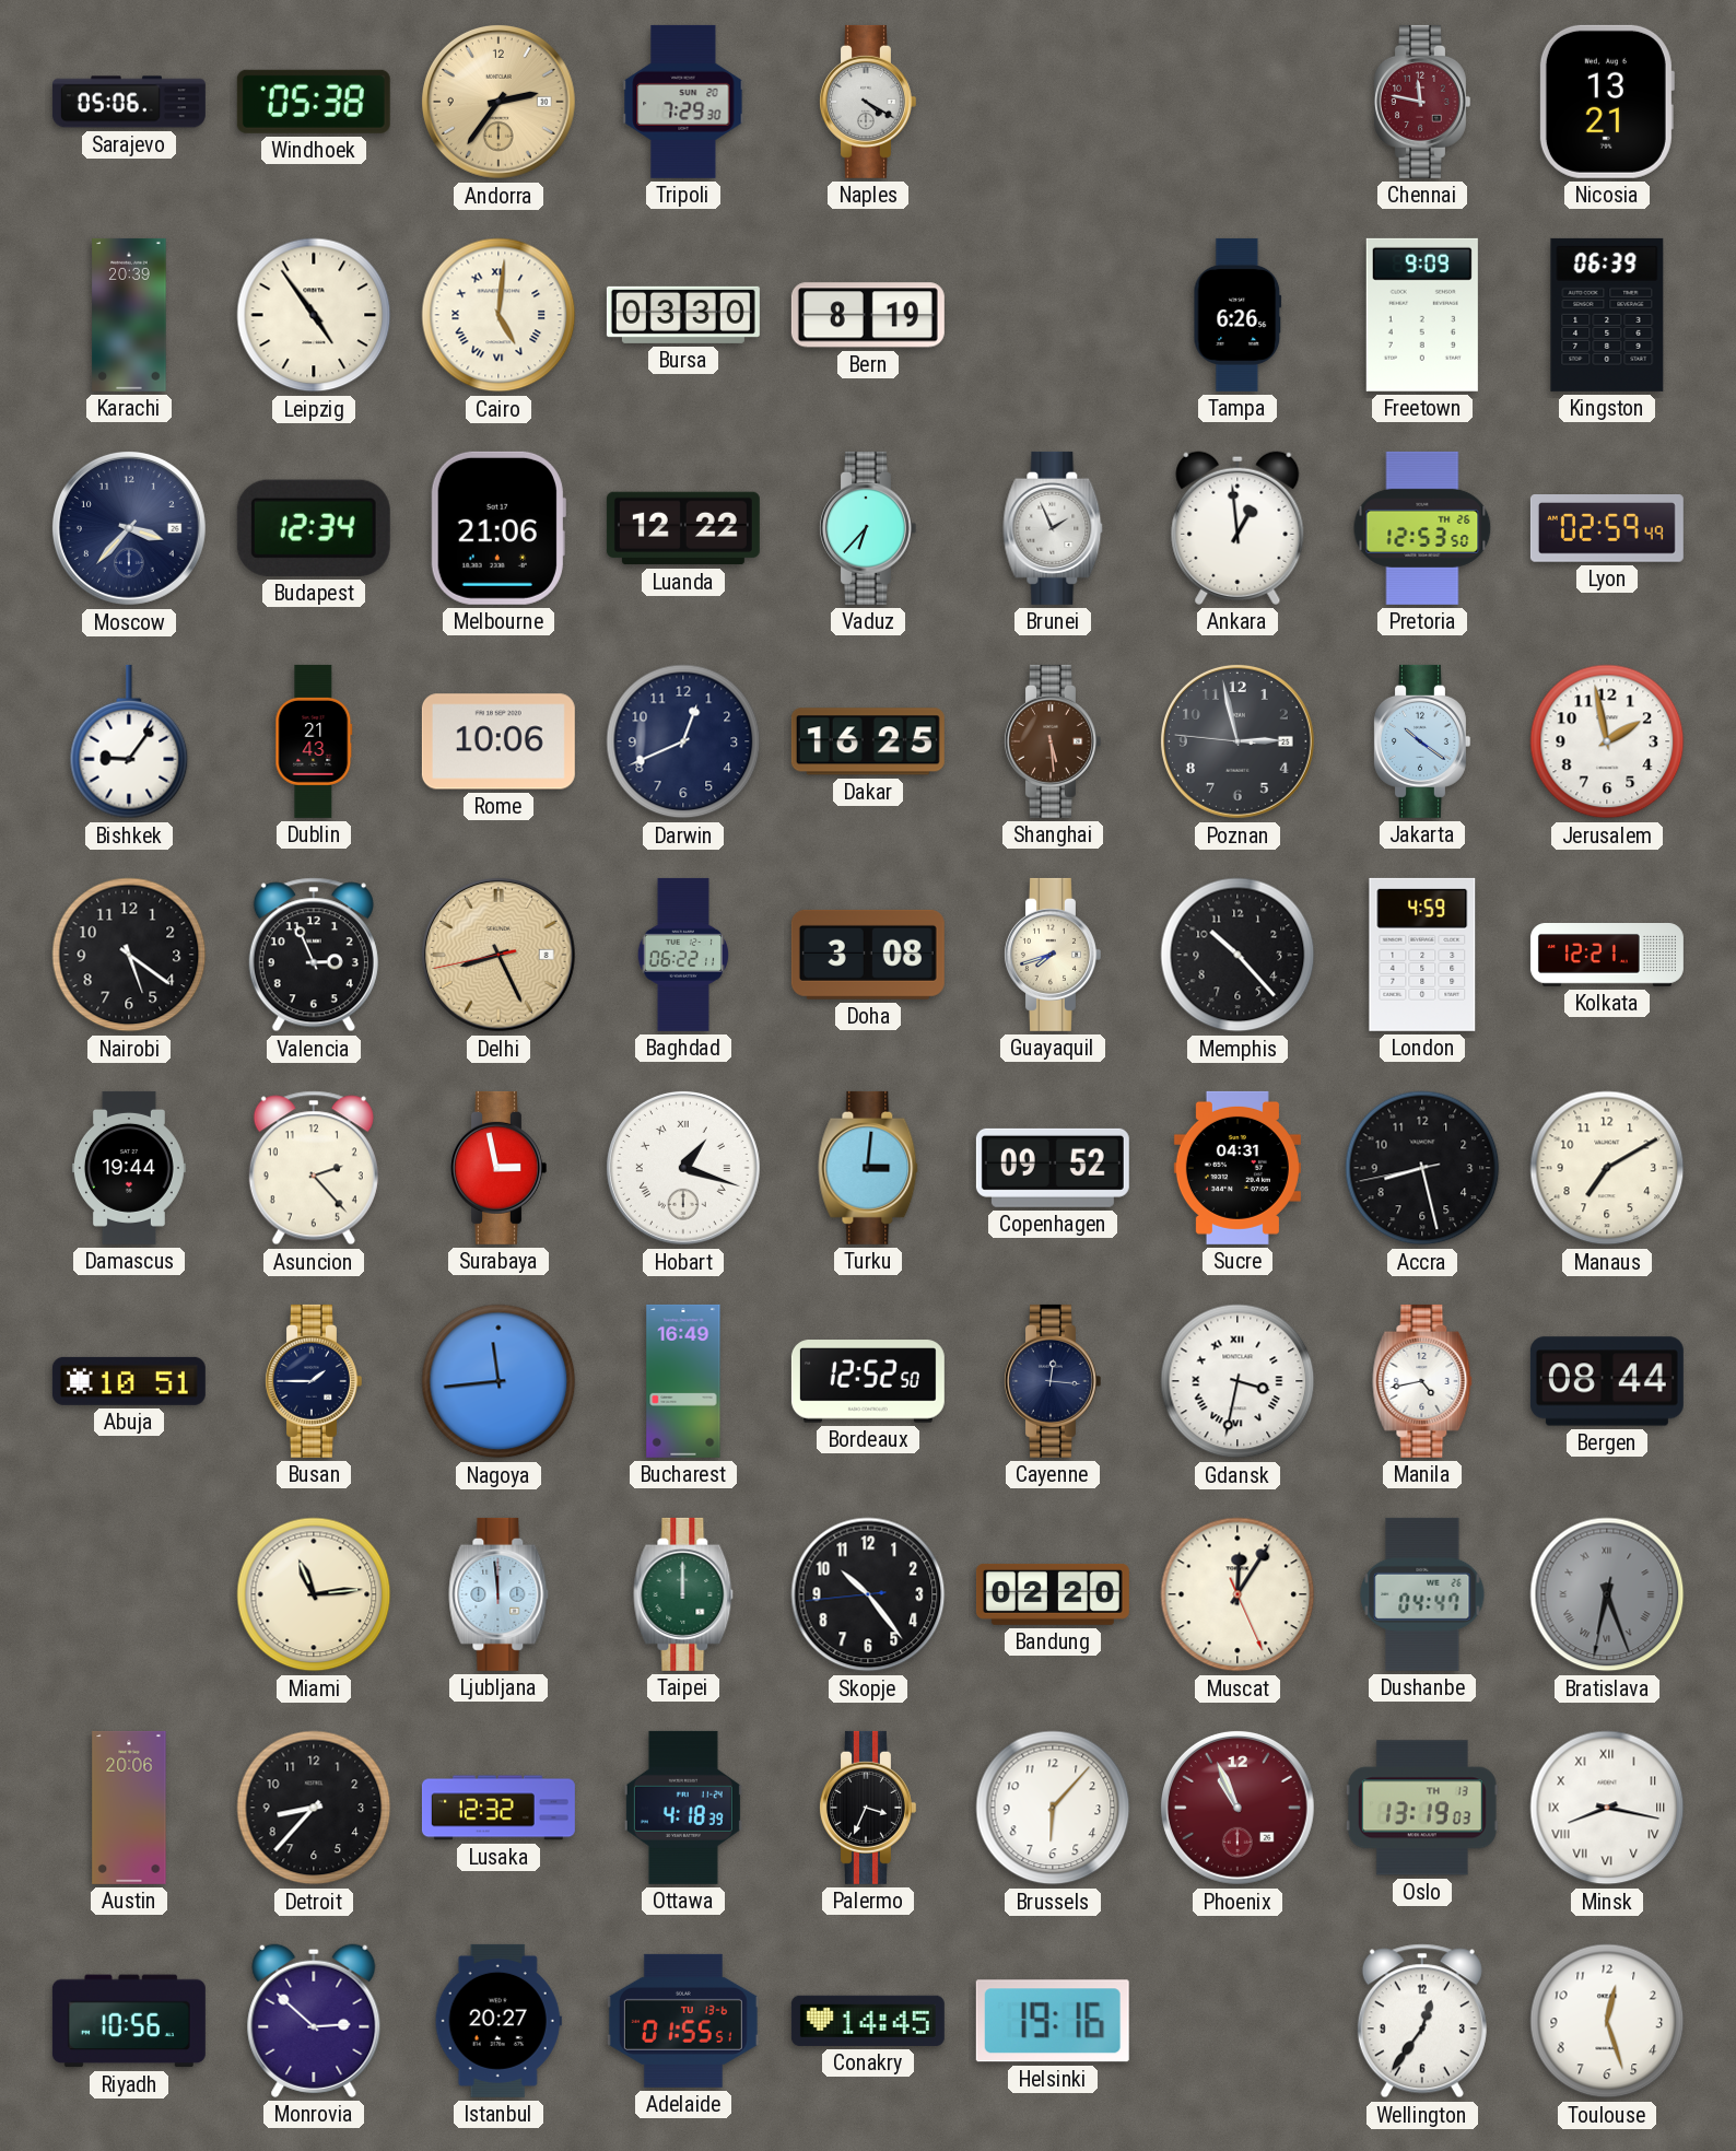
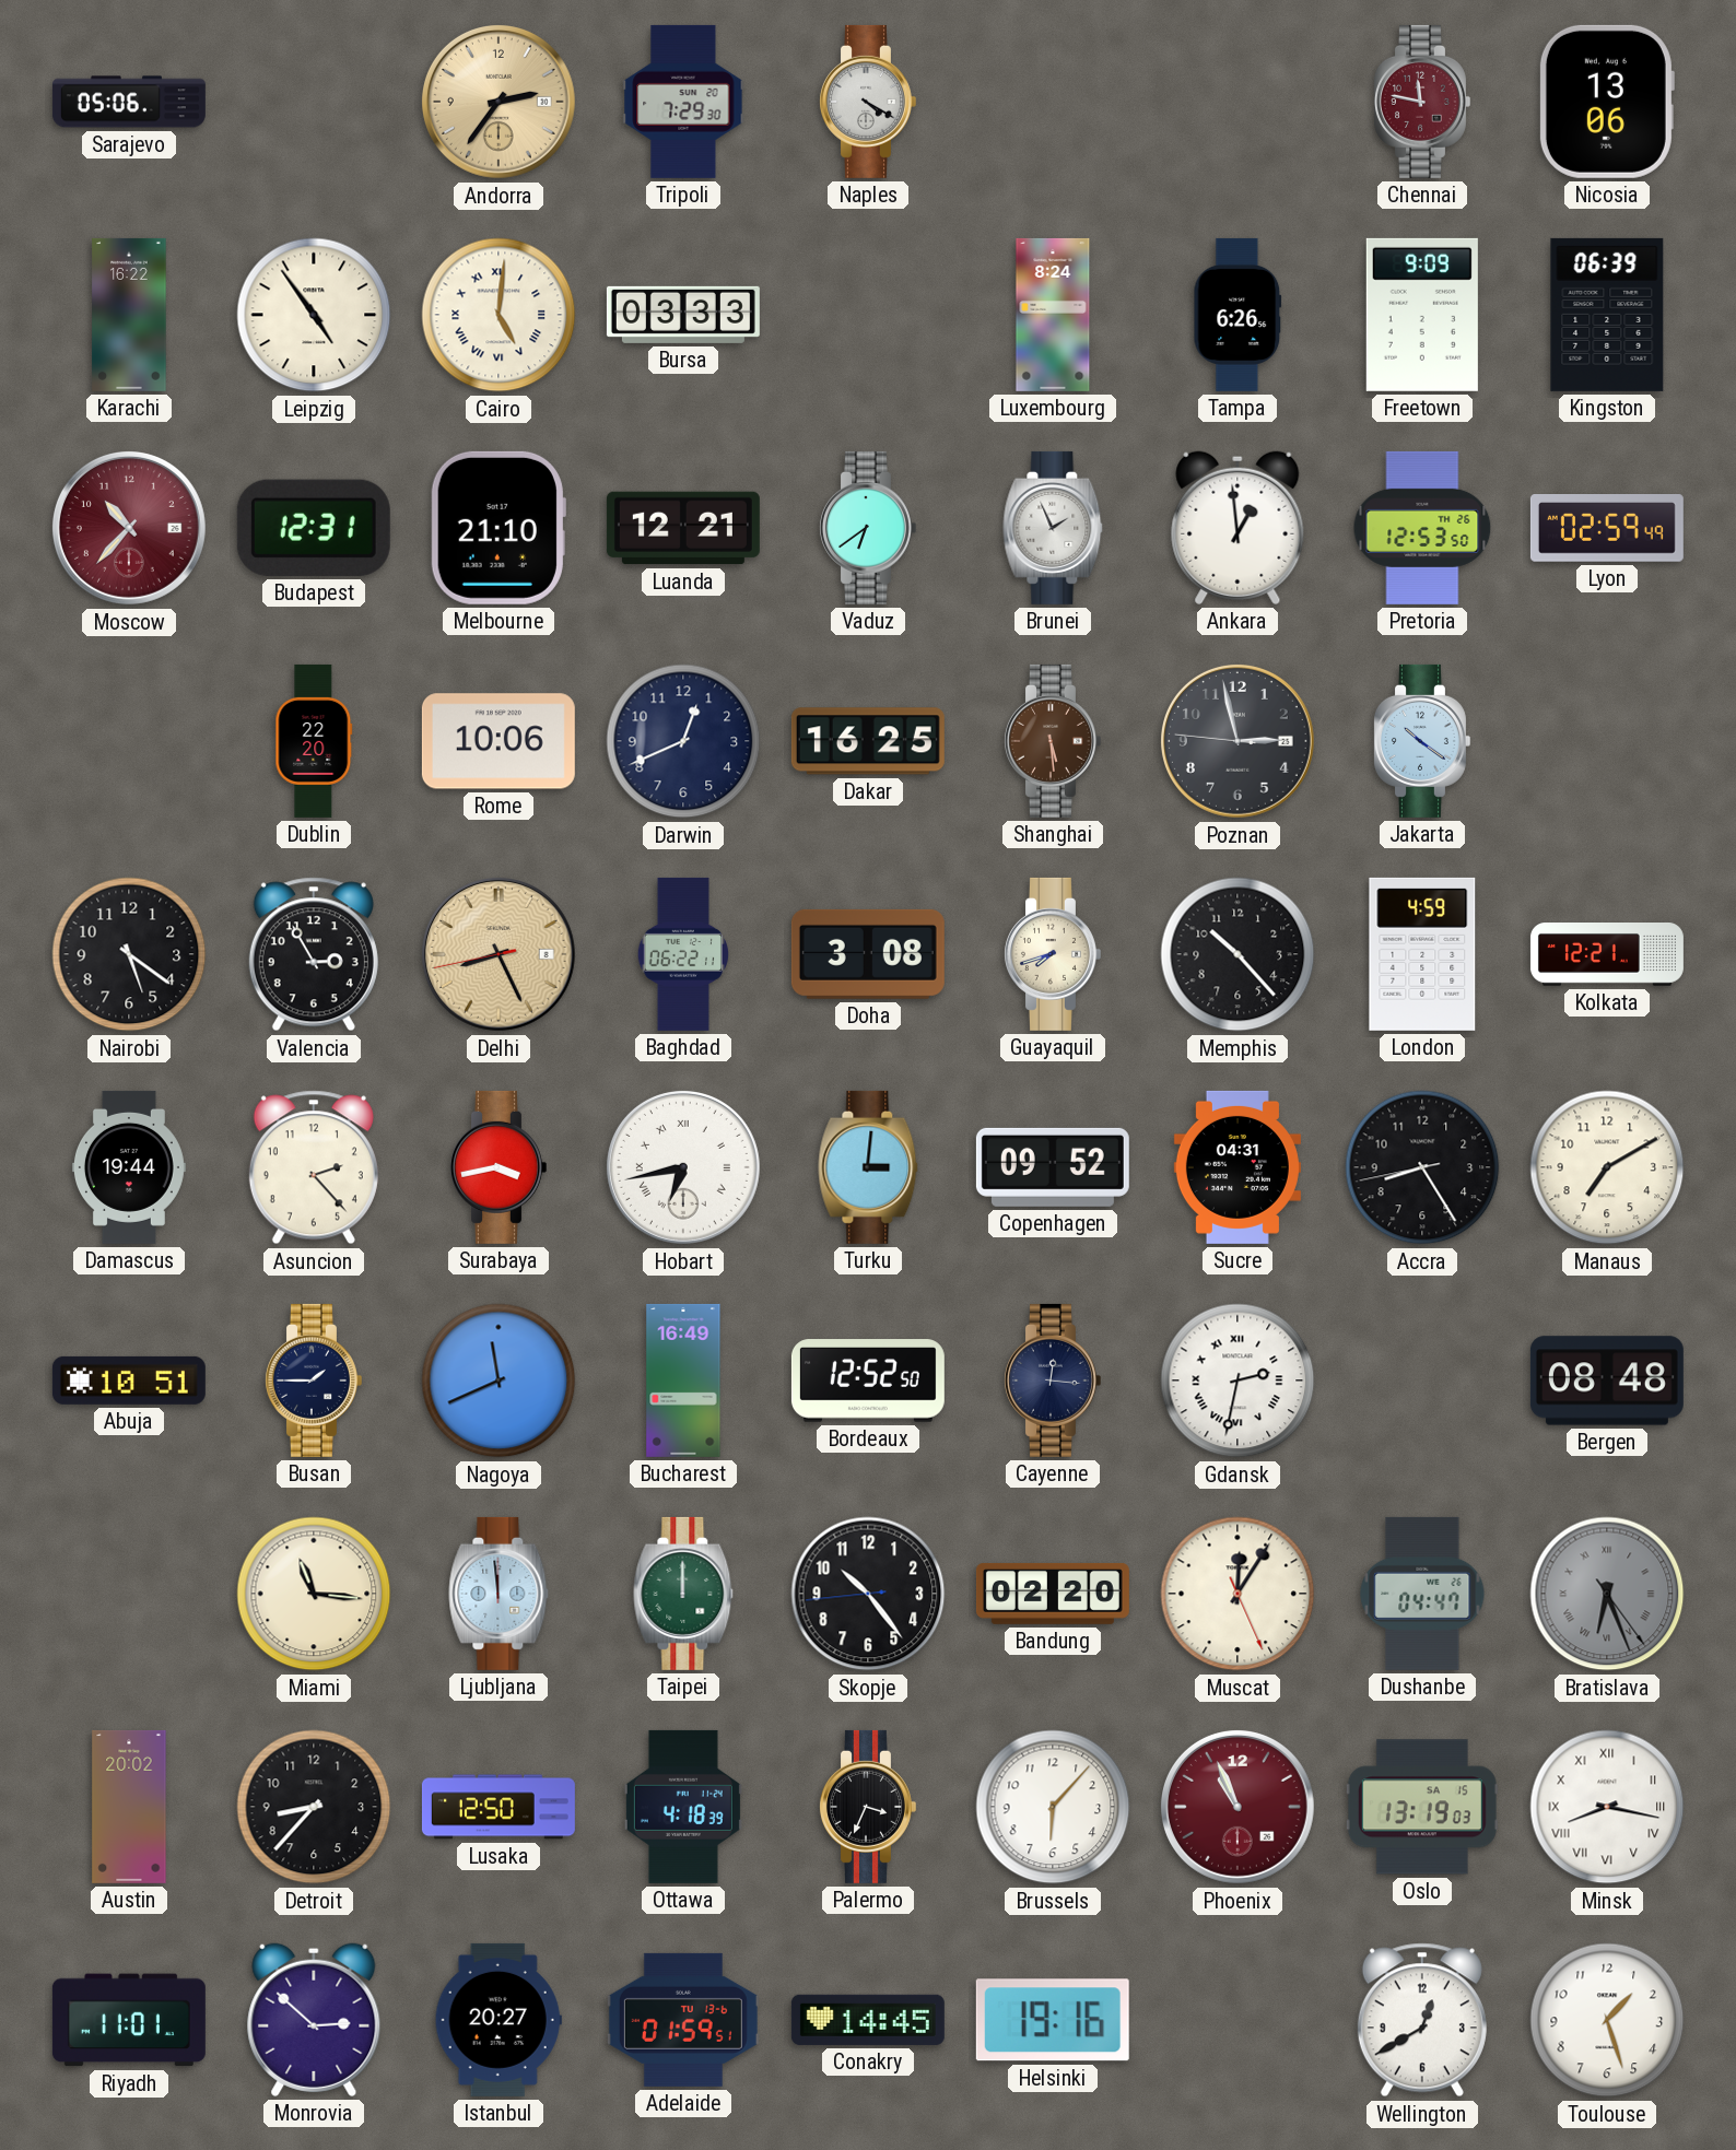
Windhoek: 05:38 -> none (314, 102)
Nicosia: 13:21 -> 13:06 (1606, 102)
Karachi: 20:39 -> 16:22 (129, 315)
Bursa: 03:30 -> 03:33 (683, 315)
Bern: 8:19 -> none (868, 315)
Luxembourg: none -> 8:24 (1053, 315)
Moscow: 3:37 -> 10:37 (129, 528)
Moscow dial: navy -> burgundy (129, 528)
Budapest: 12:34 -> 12:31 (314, 528)
Melbourne: 21:06 -> 21:10 (498, 528)
Luanda: 12:22 -> 12:21 (683, 528)
Vaduz: 6:37 -> 6:39 (867, 528)
Bishkek: 9:06 -> none (129, 741)
Dublin: 21:43 -> 22:20 (314, 741)
Jerusalem: 1:58 -> none (1607, 741)
Valencia: 2:56 -> 2:55 (314, 954)
Surabaya: 2:58 -> 3:43 (497, 1167)
Hobart: 1:18 -> 6:43 (683, 1167)
Accra: 8:27 -> 8:24 (1422, 1167)
Nagoya: 11:44 -> 11:41 (498, 1381)
Gdansk: 3:32 -> 2:32 (1238, 1381)
Manila: 4:43 -> none (1422, 1381)
Bergen: 08:44 -> 08:48 (1607, 1381)
Miami: 11:14 -> 11:16 (314, 1594)
Bratislava: 6:26:32 -> 6:26:24 (1607, 1594)
Austin: 20:06 -> 20:02 (129, 1807)
Lusaka: 12:32 -> 12:50 (498, 1807)
Oslo date: TH 13 -> SA 15 (1422, 1807)
Riyadh: 10:56 -> 11:01 (129, 2020)
Adelaide: 01:55 -> 01:59 (683, 2020)
Wellington: 12:36 -> 12:40 (1422, 2020)
Toulouse: 12:27 -> 1:27 (1607, 2020)
